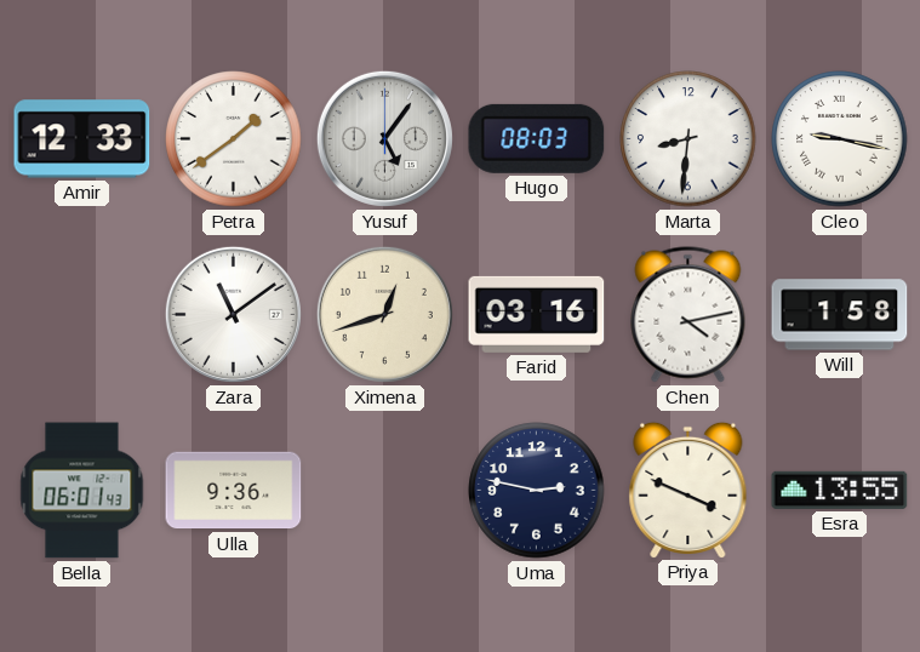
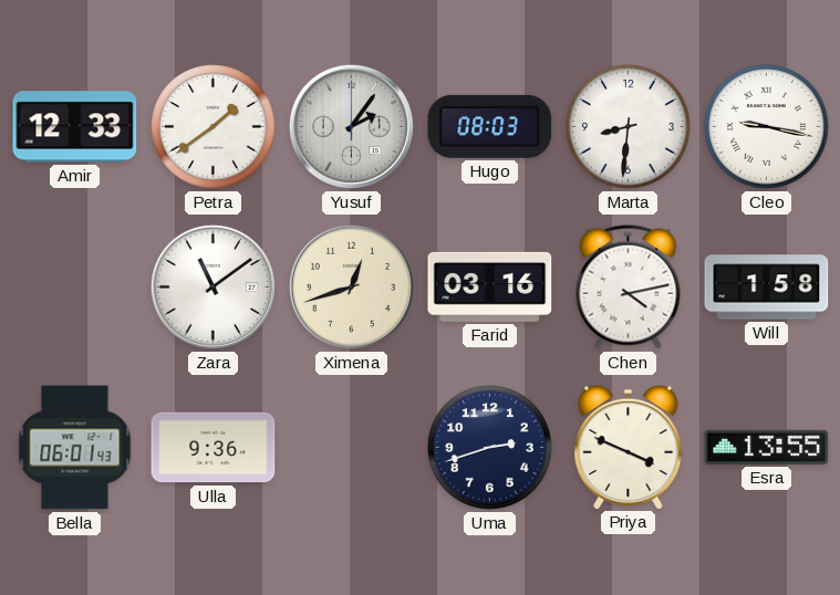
Yusuf: 5:06 -> 2:06 (351, 126)
Uma: 2:47 -> 2:42 (490, 448)
